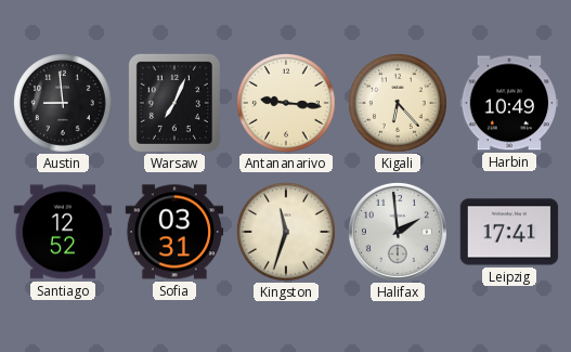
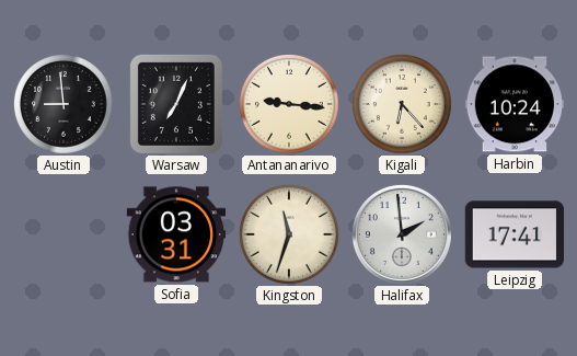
Harbin: 10:49 -> 10:24 (515, 104)
Santiago: 12:52 -> none (63, 232)
